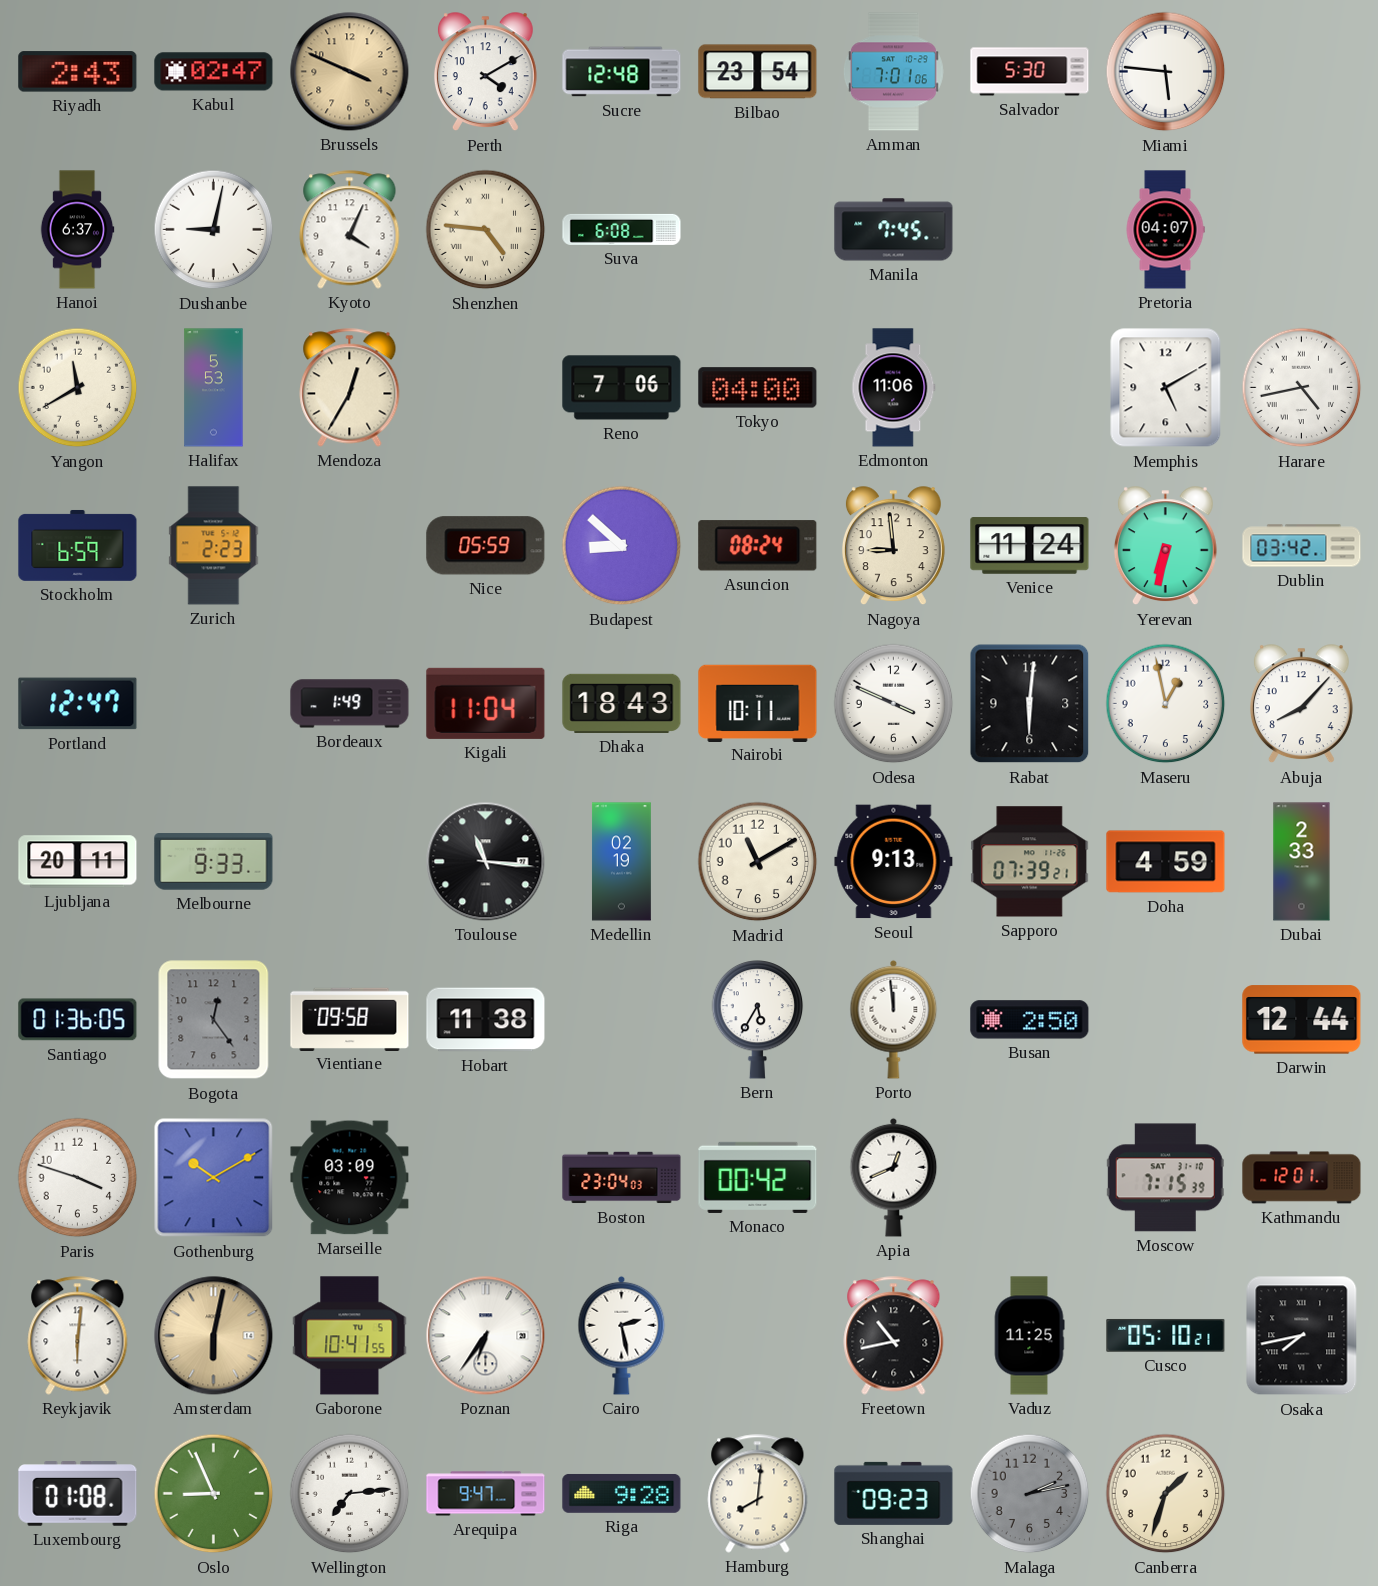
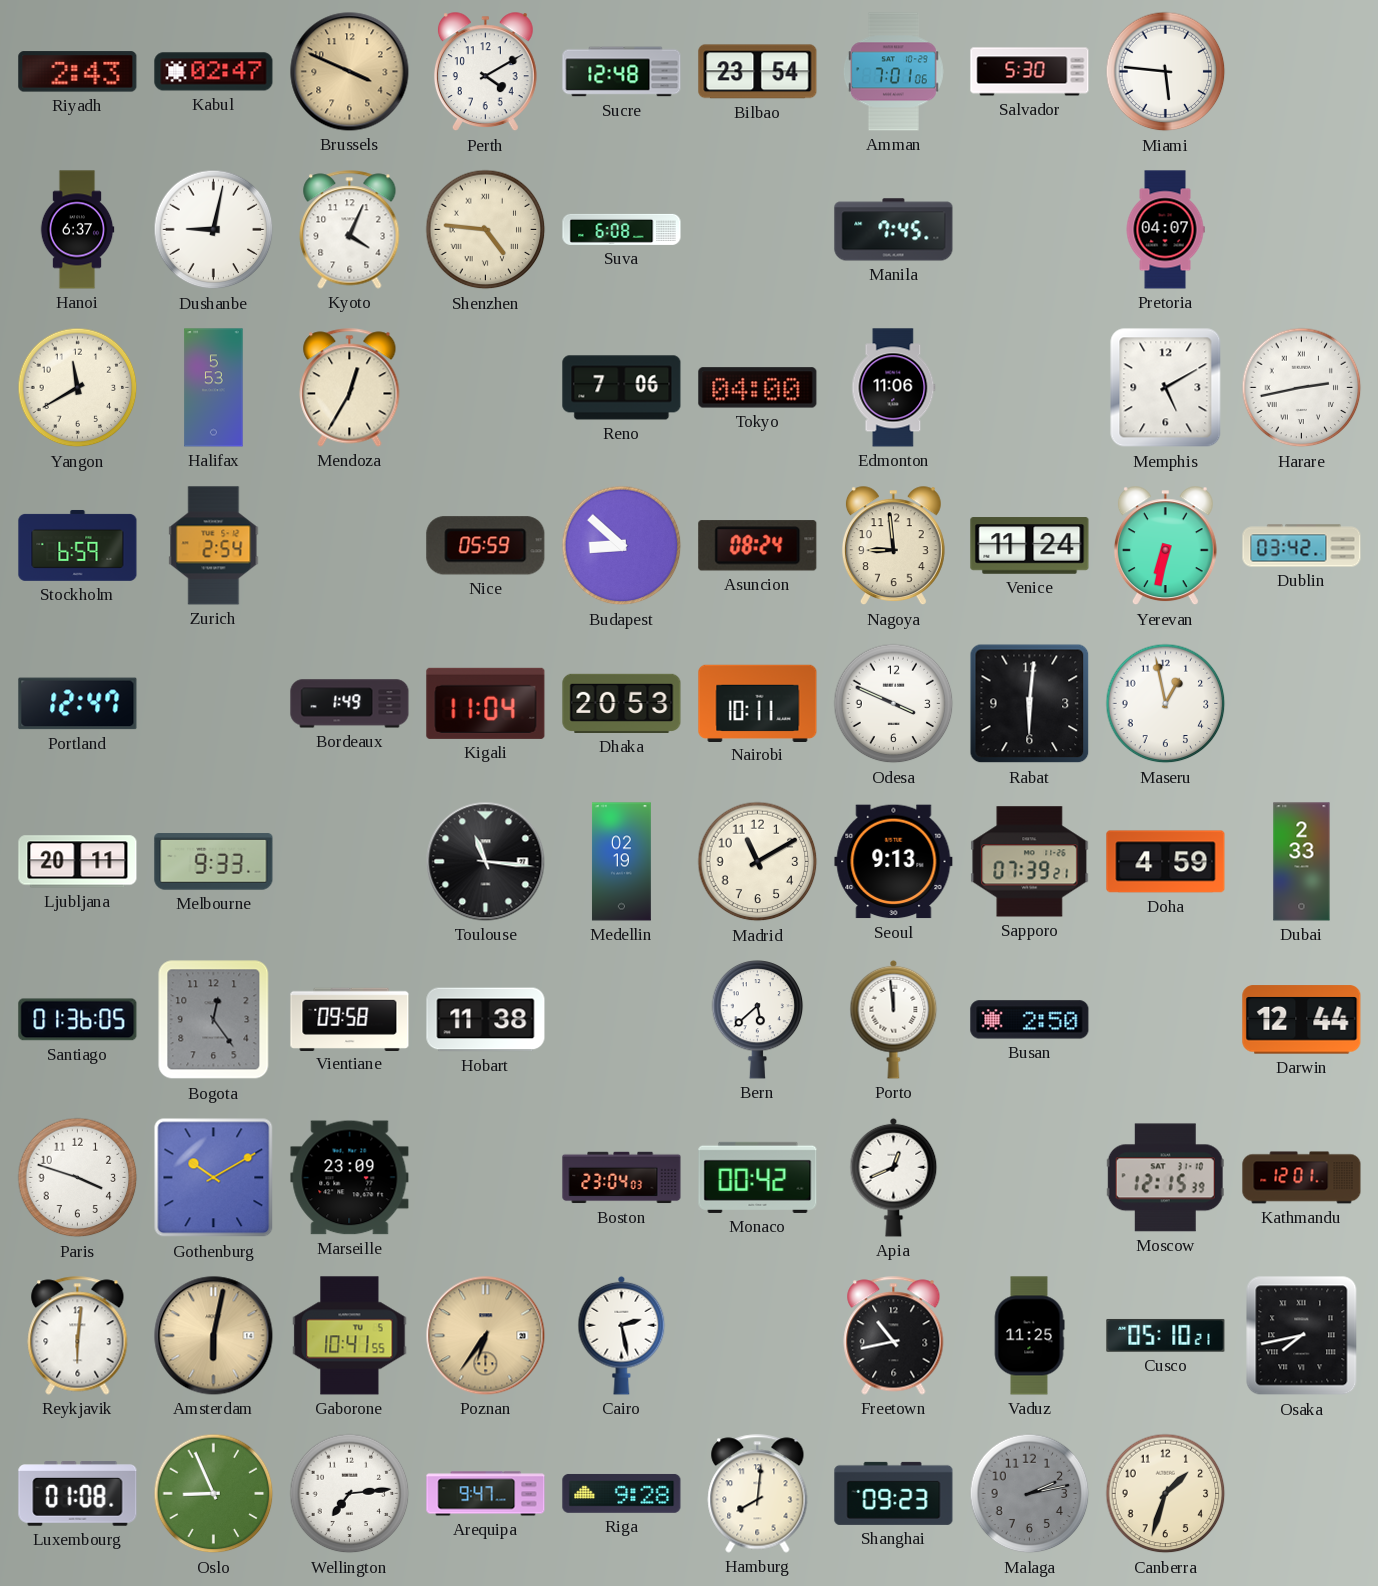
Harare: 4:43 -> 2:43 (1302, 388)
Zurich: 2:23 -> 2:54 (214, 546)
Dhaka: 18:43 -> 20:53 (622, 703)
Abuja: 8:07 -> none (1301, 704)
Bern: 5:35 -> 5:38 (758, 1019)
Marseille: 03:09 -> 23:09 (350, 1178)
Moscow: 7:15 -> 12:15 (1165, 1178)
Poznan dial: white -> champagne (486, 1336)
